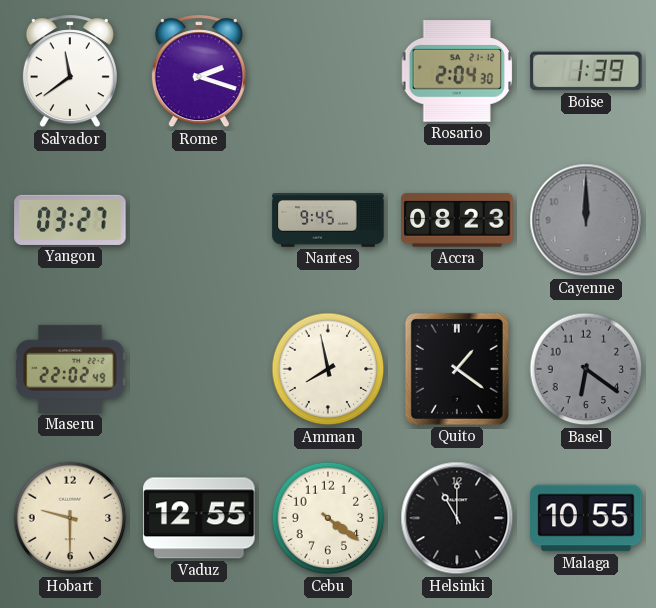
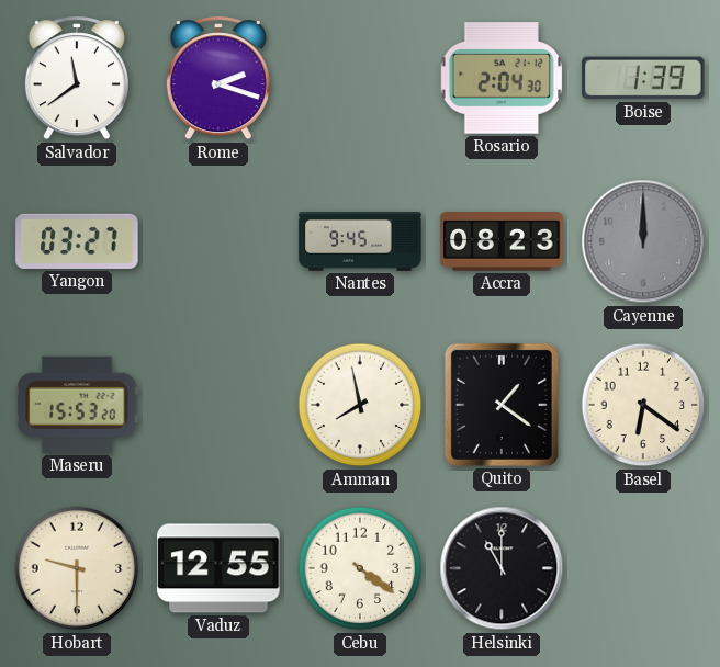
Maseru: 22:02 -> 15:53 (77, 405)
Basel dial: grey -> cream (643, 405)
Malaga: 10:55 -> none (586, 518)
